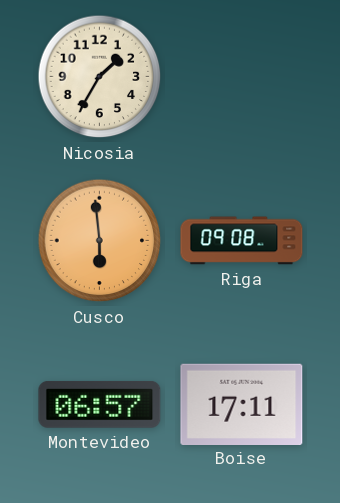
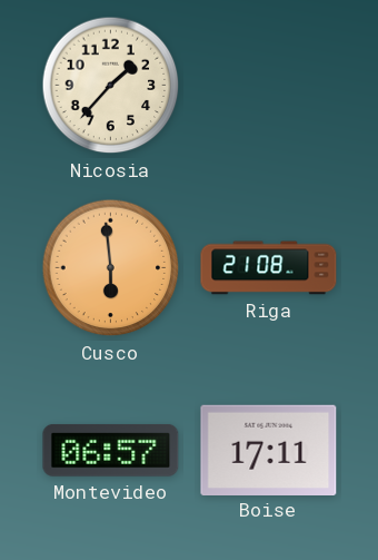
Nicosia: 1:35 -> 1:37 (111, 86)
Riga: 09:08 -> 21:08 (269, 268)
